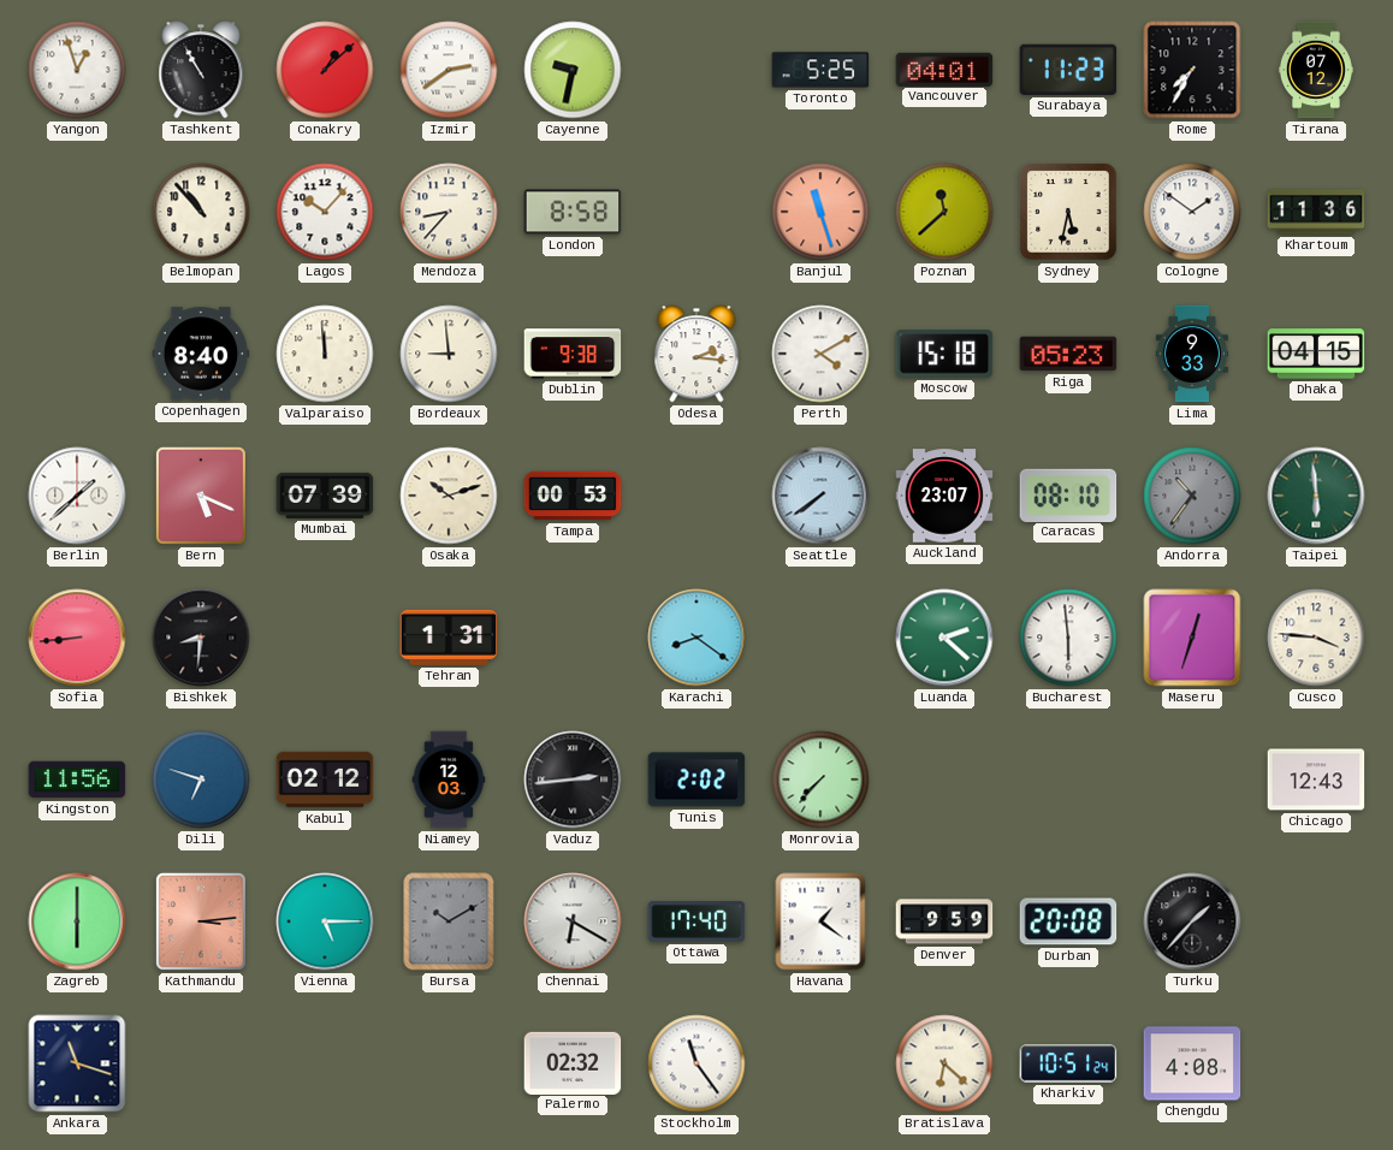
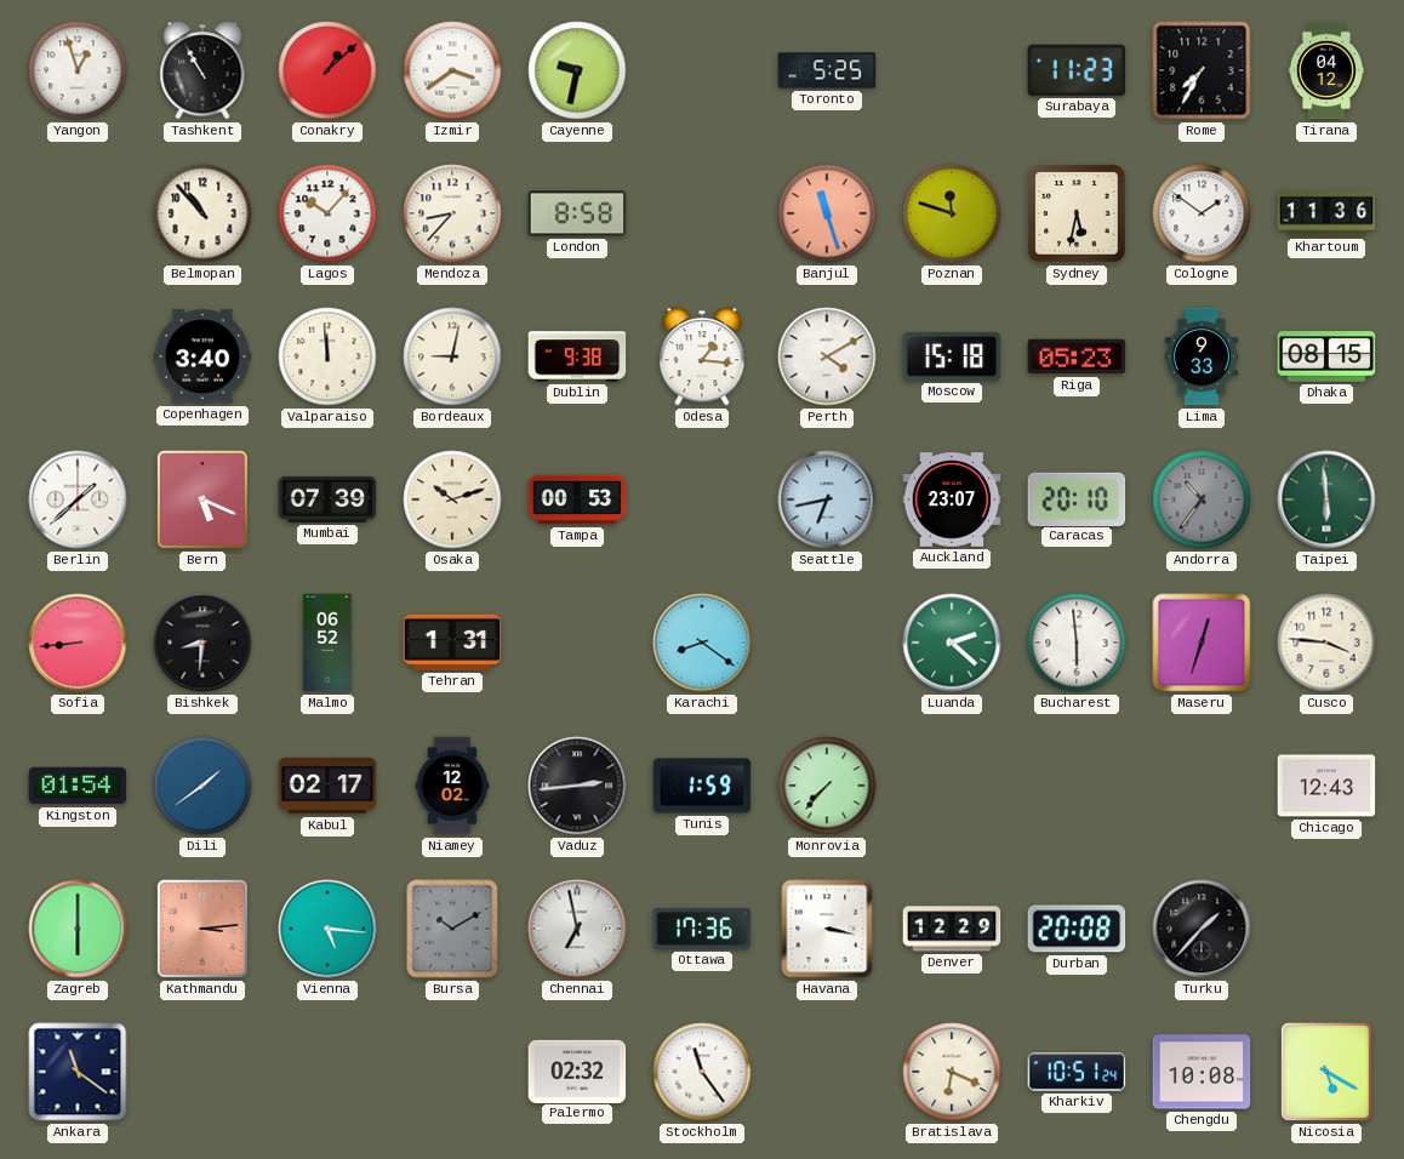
Izmir: 2:39 -> 3:39 (452, 70)
Vancouver: 04:01 -> none (944, 69)
Tirana: 07:12 -> 04:12 (1326, 70)
Poznan: 11:38 -> 11:48 (952, 213)
Copenhagen: 8:40 -> 3:40 (202, 356)
Bordeaux: 8:59 -> 9:02 (452, 356)
Odesa: 2:16 -> 1:16 (702, 356)
Dhaka: 04:15 -> 08:15 (1326, 356)
Seattle: 7:39 -> 6:43 (827, 499)
Caracas: 08:10 -> 20:10 (1077, 498)
Malmo: none -> 06:52 (327, 643)
Kingston: 11:56 -> 01:54 (78, 786)
Dili: 6:48 -> 1:39 (202, 786)
Kabul: 02:12 -> 02:17 (327, 786)
Niamey: 12:03 -> 12:02 (452, 786)
Tunis: 2:02 -> 1:59 (702, 786)
Vienna: 5:15 -> 5:16 (327, 929)
Chennai: 6:20 -> 6:58 (577, 929)
Ottawa: 17:40 -> 17:36 (702, 929)
Havana: 1:21 -> 3:17 (827, 929)
Denver: 9:59 -> 12:29 (952, 929)
Ankara: 11:18 -> 11:21 (78, 1072)
Bratislava: 6:22 -> 6:19 (952, 1072)
Chengdu: 4:08 -> 10:08 (1202, 1072)
Nicosia: none -> 5:20 (1326, 1072)
